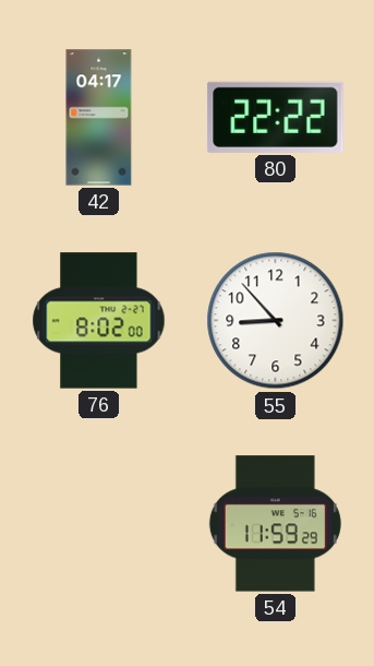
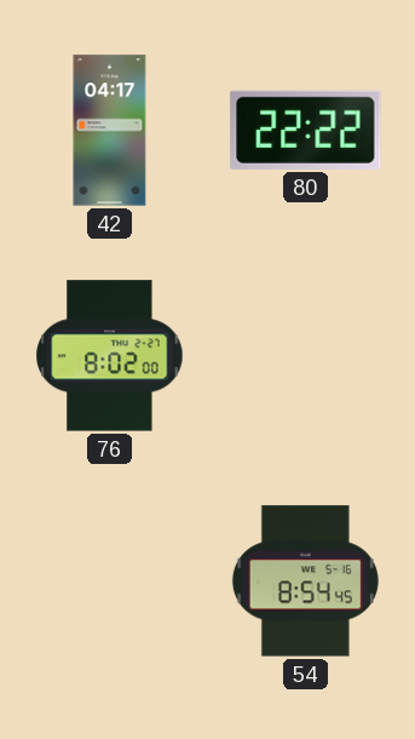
55: 8:53 -> none (276, 321)
54: 11:59 -> 8:54 (305, 582)
